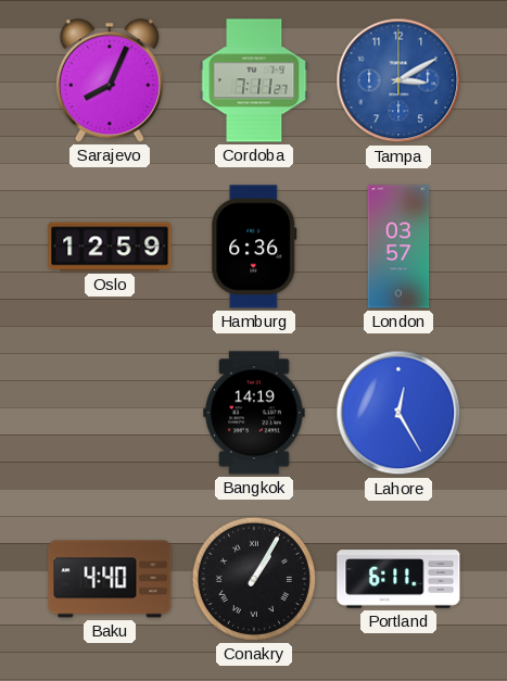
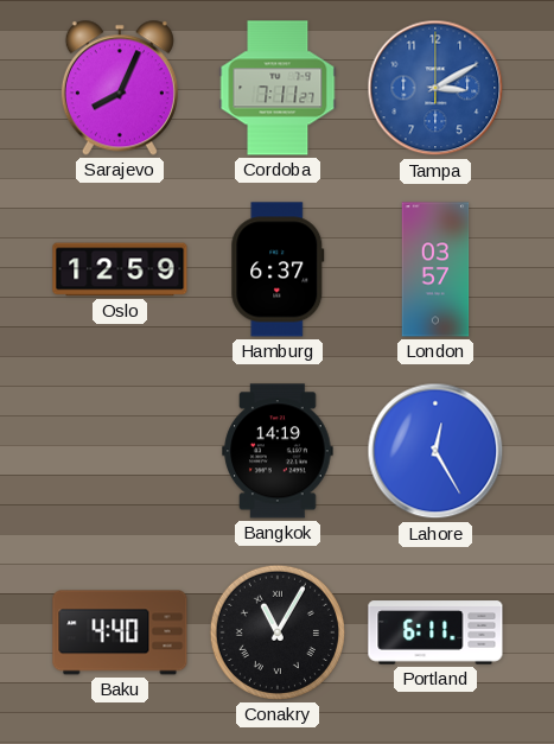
Hamburg: 6:36 -> 6:37 (278, 269)
Conakry: 1:05 -> 11:05 (278, 632)
